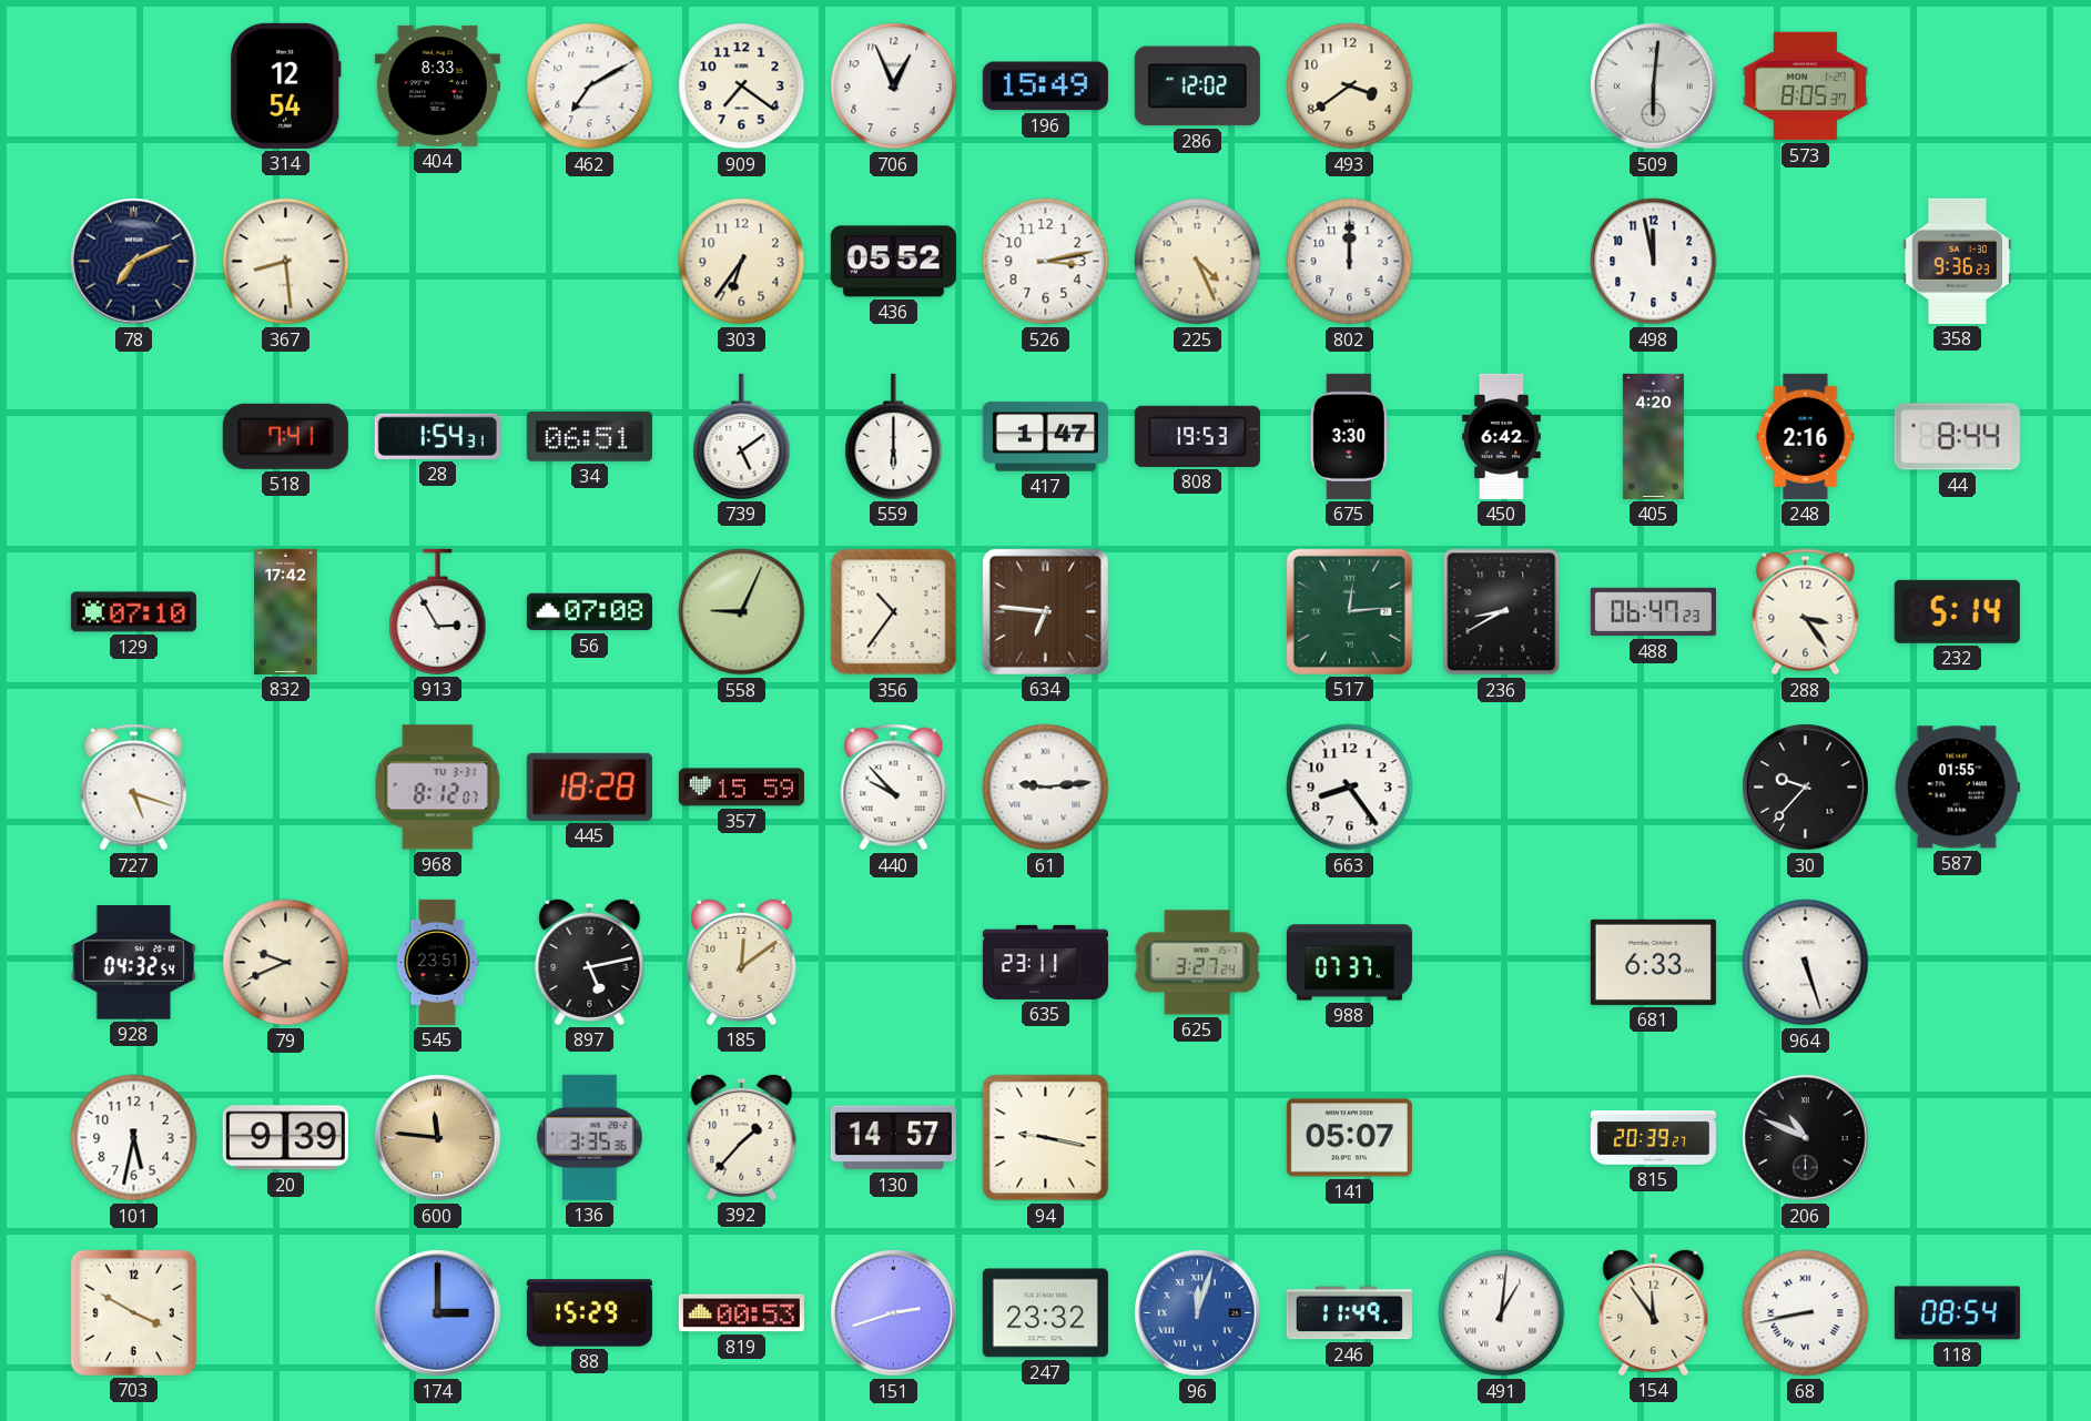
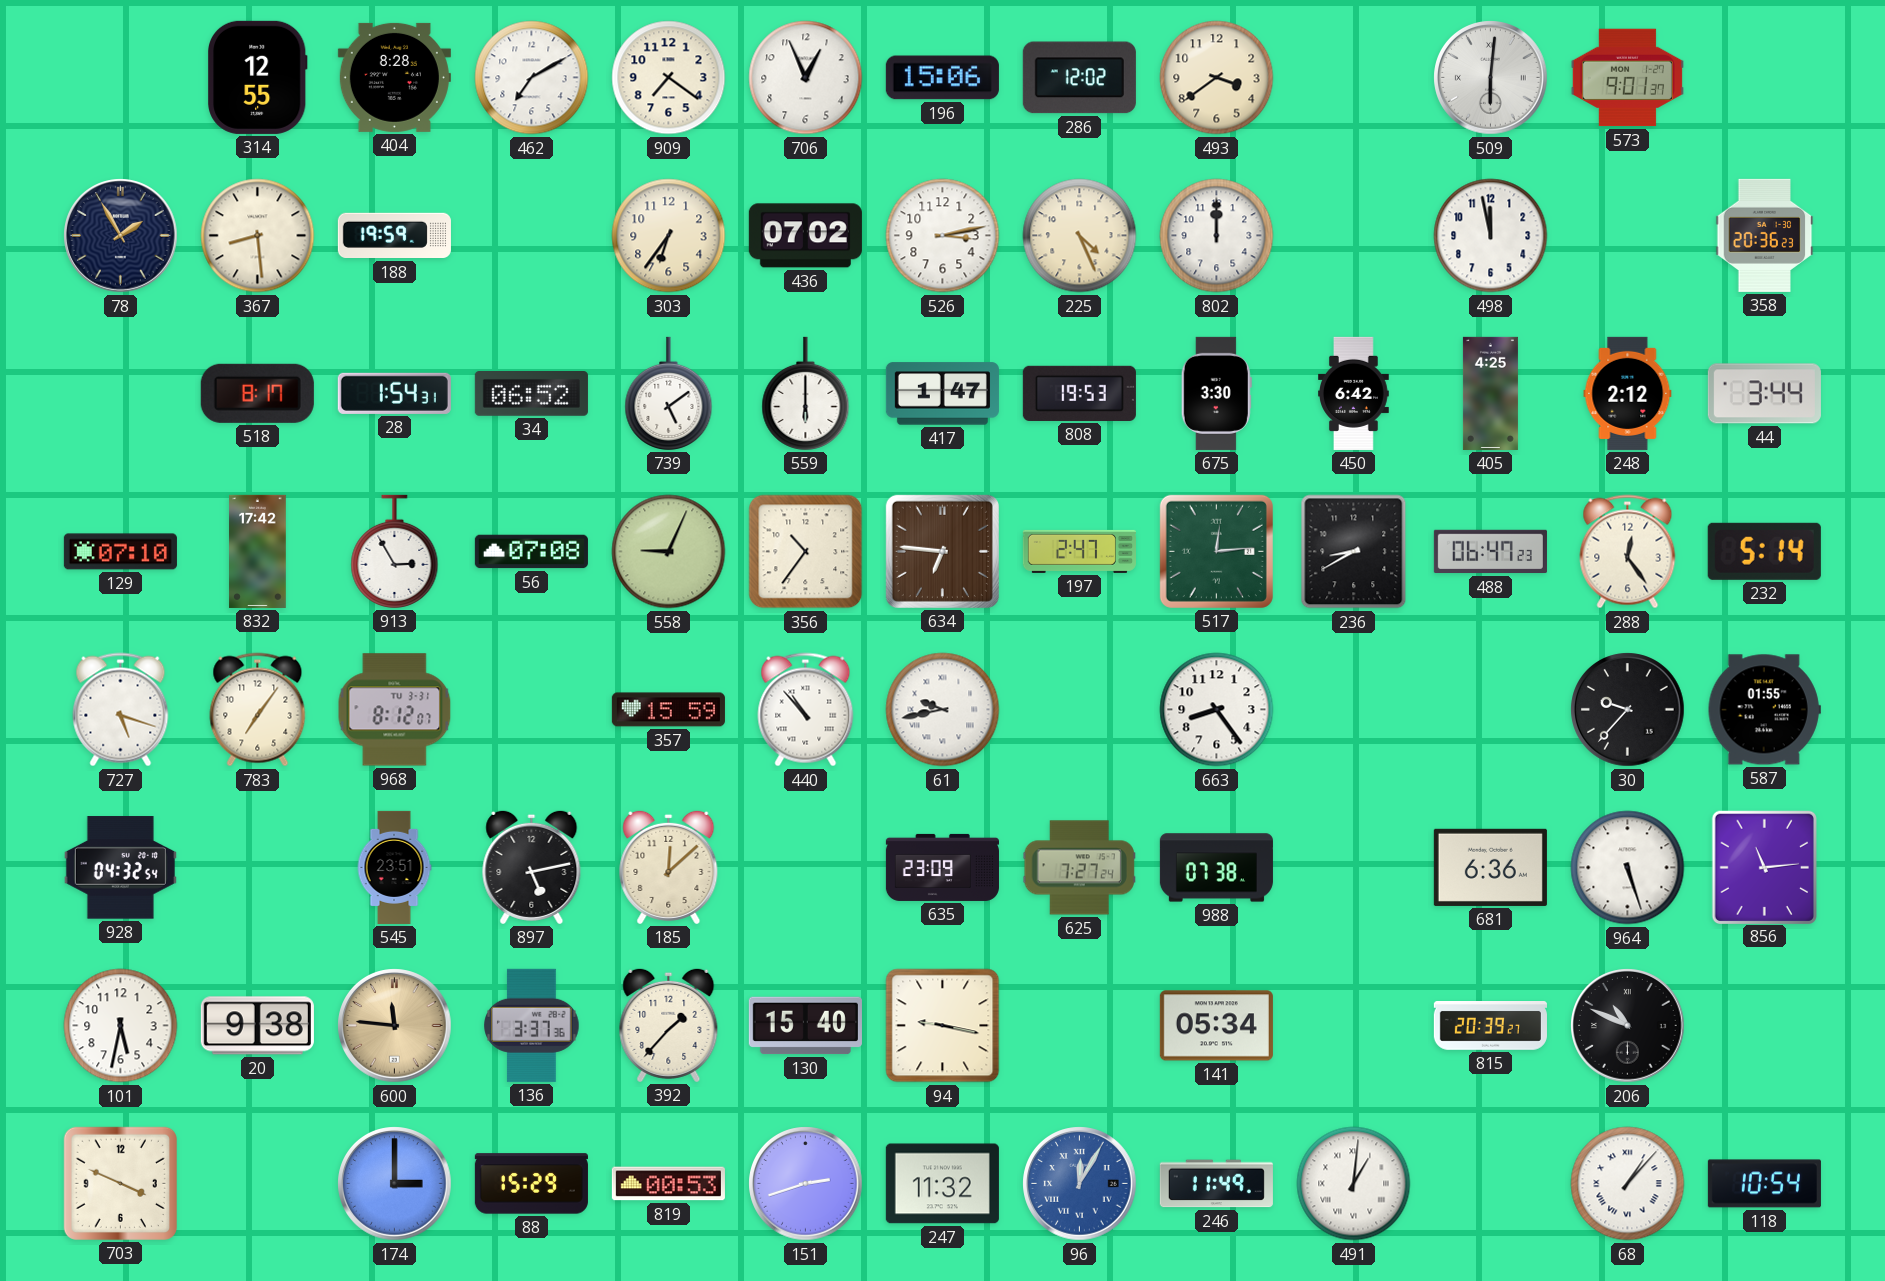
314: 12:54 -> 12:55 (258, 77)
404: 8:33 -> 8:28 (394, 77)
196: 15:49 -> 15:06 (942, 78)
573: 8:05 -> 9:01 (1627, 78)
78: 7:11 -> 1:55 (121, 236)
188: none -> 19:59 (394, 236)
436: 05:52 -> 07:02 (805, 236)
358: 9:36 -> 20:36 (1765, 235)
518: 7:41 -> 8:17 (257, 393)
34: 06:51 -> 06:52 (531, 394)
405: 4:20 -> 4:25 (1490, 393)
248: 2:16 -> 2:12 (1628, 393)
44: 8:44 -> 3:44 (1764, 394)
197: none -> 2:47 (1079, 551)
288: 3:24 -> 12:24 (1628, 552)
783: none -> 7:06 (258, 710)
445: 18:28 -> none (589, 786)
440: 9:53 -> 10:53 (806, 710)
61: 9:14 -> 9:43 (943, 710)
79: 9:41 -> none (286, 963)
185: 12:09 -> 12:08 (669, 867)
635: 23:11 -> 23:09 (942, 867)
625: 3:27 -> 7:27 (1079, 868)
988: 07:37 -> 07:38 (1216, 868)
681: 6:33 -> 6:36 (1490, 867)
856: none -> 11:14 (1764, 867)
20: 9:39 -> 9:38 (257, 1026)
136: 3:35 -> 3:37 (532, 1025)
130: 14:57 -> 15:40 (805, 1026)
141: 05:07 -> 05:34 (1216, 1026)
703: 3:50 -> 3:49 (120, 1183)
247: 23:32 -> 11:32 (942, 1184)
96: 12:03 -> 12:05 (1080, 1184)
154: 11:54 -> none (1654, 1312)
68: 8:43 -> 1:07 (1628, 1184)
118: 08:54 -> 10:54 (1764, 1184)
